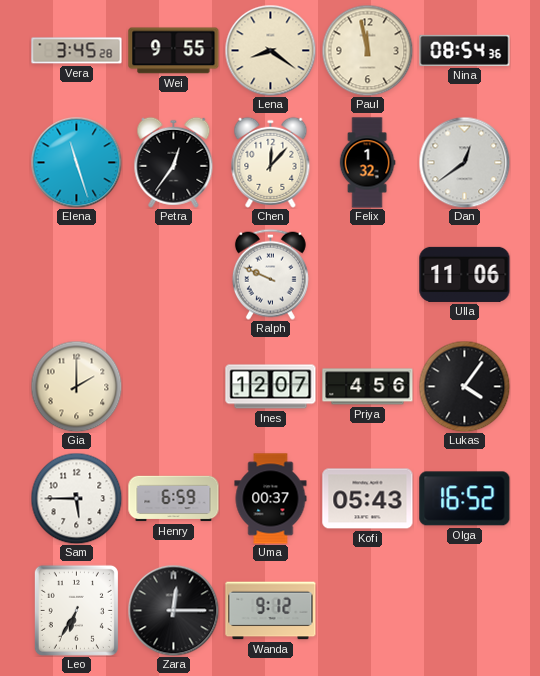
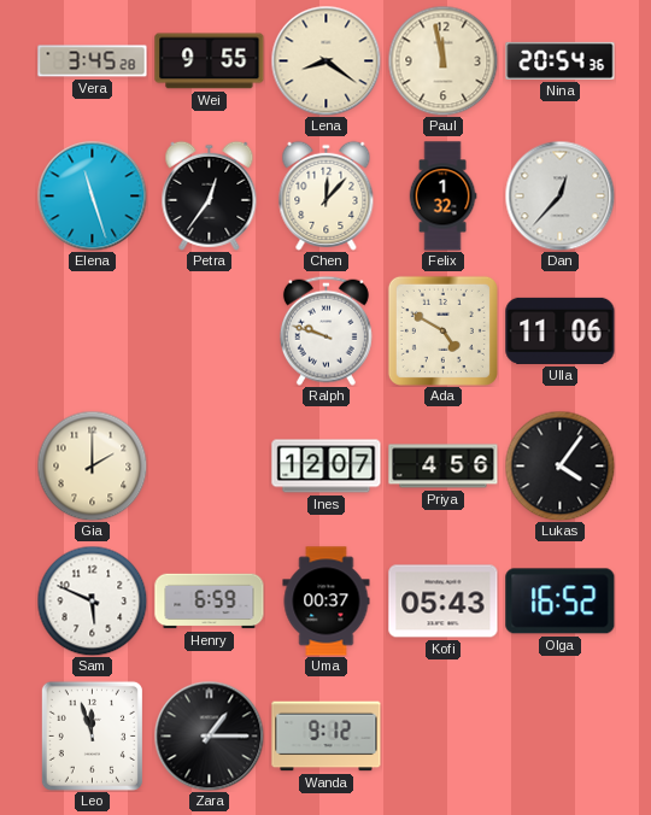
Nina: 08:54 -> 20:54 (561, 60)
Dan: 12:39 -> 12:37 (559, 195)
Ralph: 9:49 -> 9:48 (325, 330)
Ada: none -> 4:50 (442, 330)
Sam: 5:45 -> 5:49 (92, 600)
Leo: 6:35 -> 11:57 (92, 735)
Zara: 12:15 -> 1:15 (209, 735)
